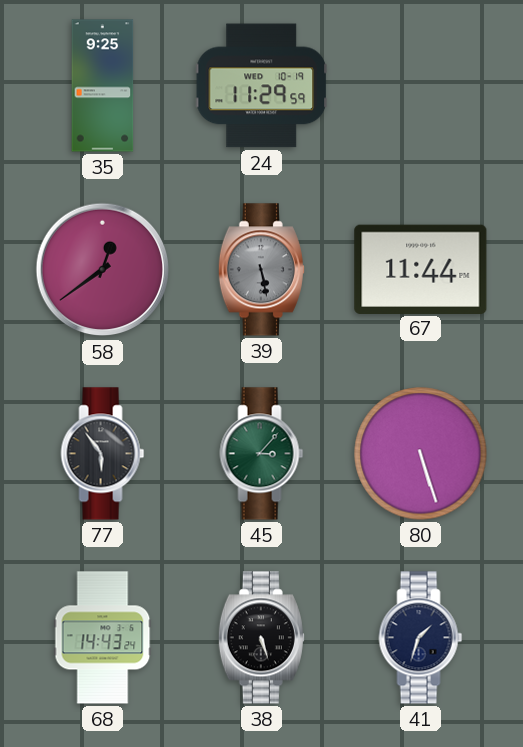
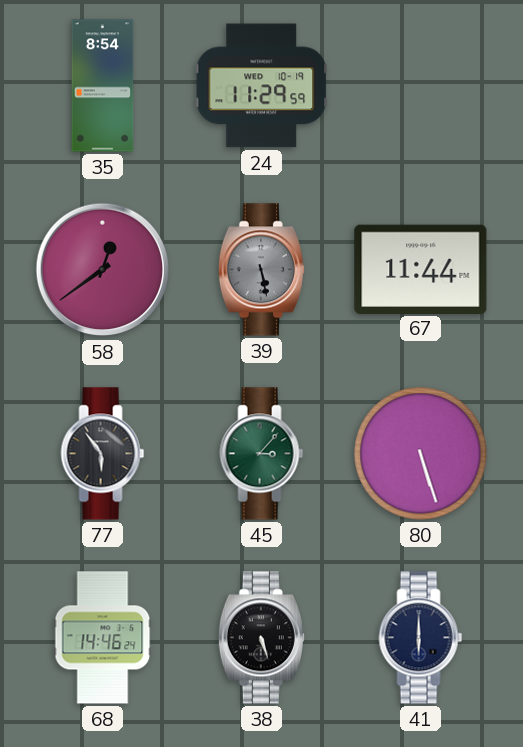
35: 9:25 -> 8:54 (103, 86)
68: 14:43 -> 14:46 (103, 638)
41: 1:33 -> 6:00 (421, 638)
